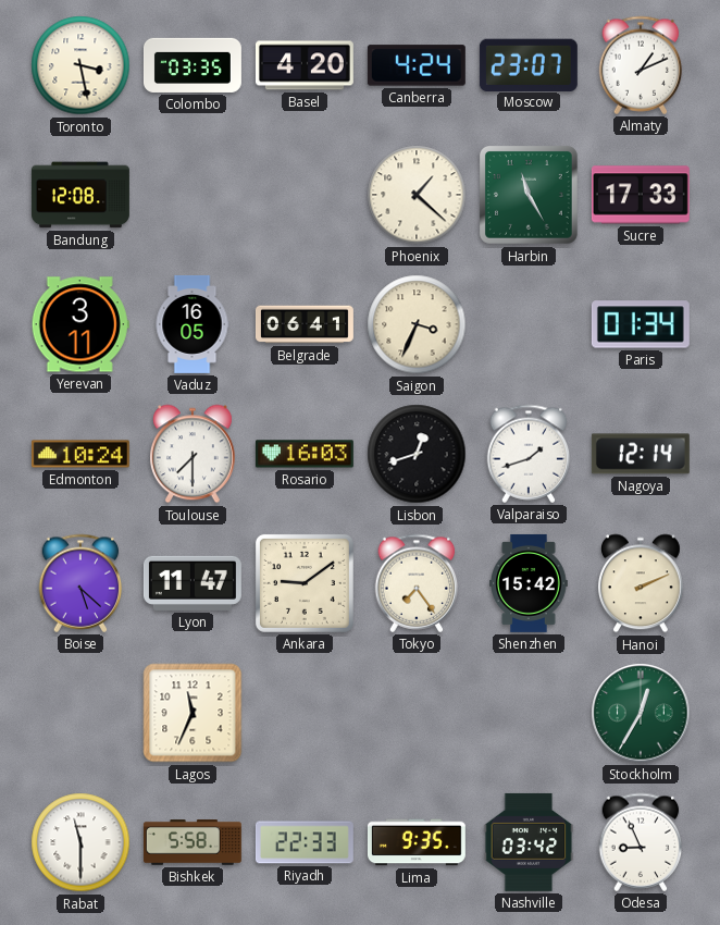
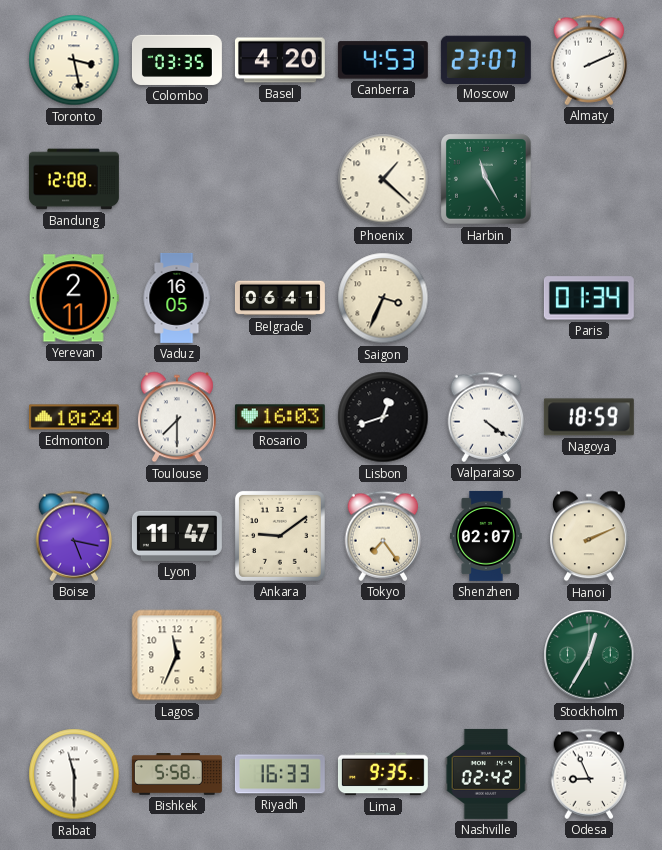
Canberra: 4:24 -> 4:53 (383, 60)
Almaty: 1:11 -> 2:11 (589, 60)
Sucre: 17:33 -> none (641, 195)
Yerevan: 3:11 -> 2:11 (74, 298)
Valparaiso: 1:42 -> 4:21 (486, 417)
Nagoya: 12:14 -> 18:59 (589, 417)
Boise: 5:22 -> 5:17 (74, 536)
Shenzhen: 15:42 -> 02:07 (487, 536)
Riyadh: 22:33 -> 16:33 (280, 774)
Nashville: 03:42 -> 02:42 (486, 774)
